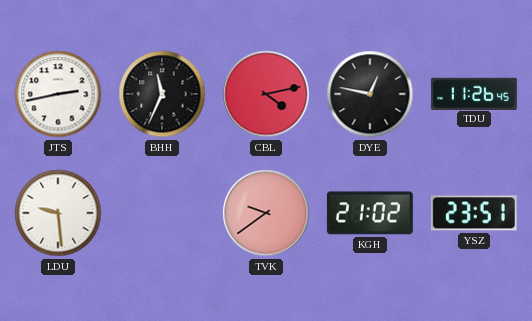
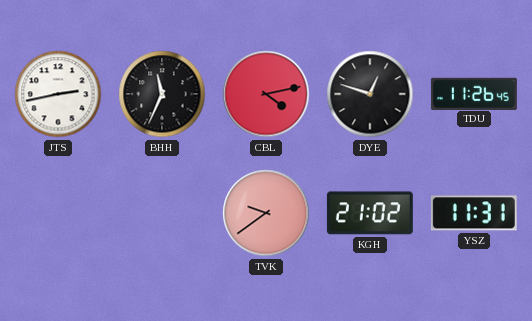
DYE: 12:47 -> 12:48 (370, 94)
LDU: 9:29 -> none (58, 213)
YSZ: 23:51 -> 11:31 (474, 213)
